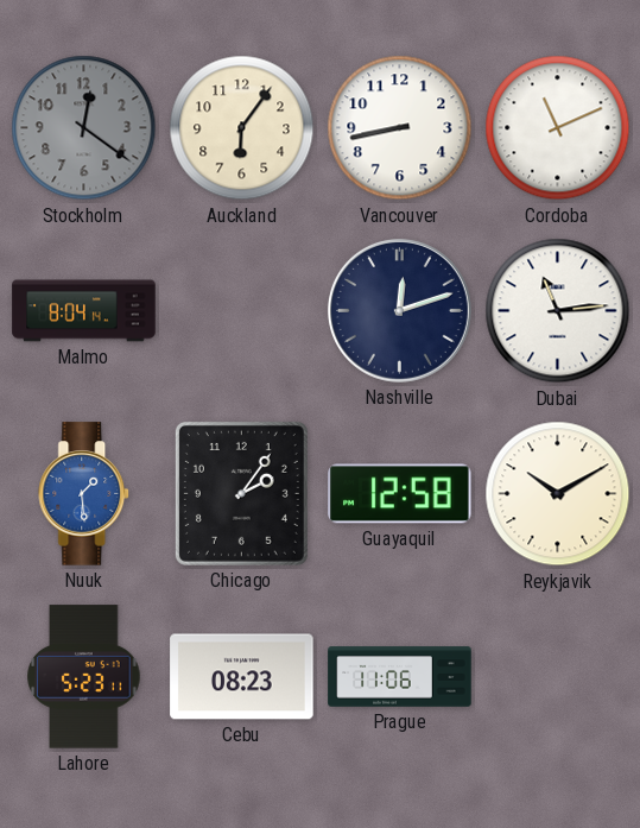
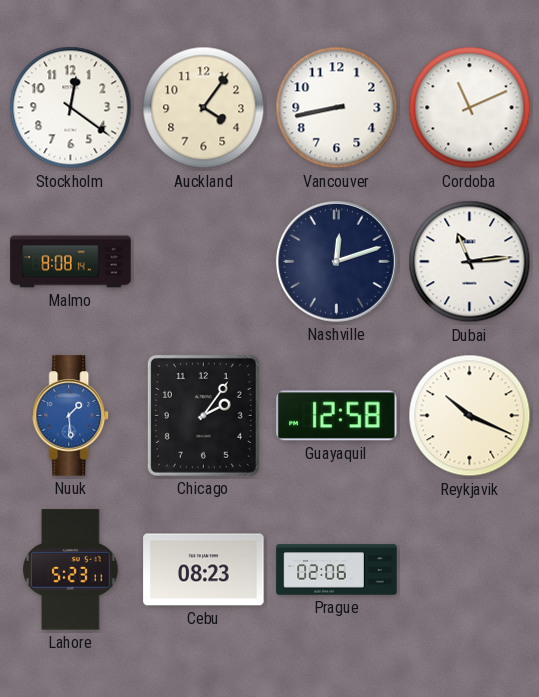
Stockholm dial: grey -> white (71, 108)
Auckland: 6:06 -> 4:06 (204, 108)
Malmo: 8:04 -> 8:08 (71, 262)
Reykjavik: 10:10 -> 10:19 (470, 416)
Prague: 11:06 -> 02:06 (337, 570)
